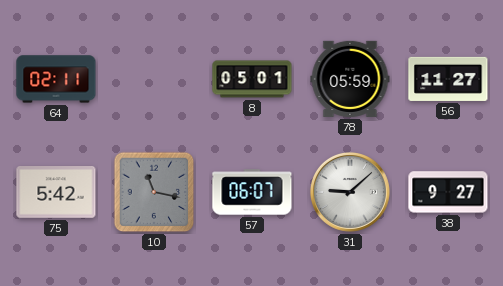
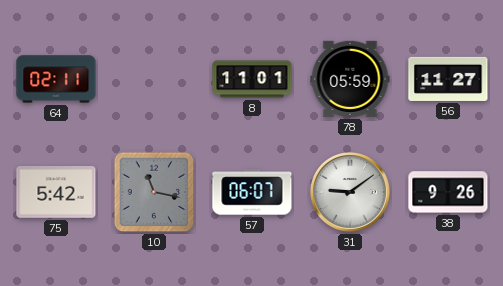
8: 05:01 -> 11:01 (252, 79)
31: 9:08 -> 9:09 (350, 192)
38: 9:27 -> 9:26 (448, 192)
